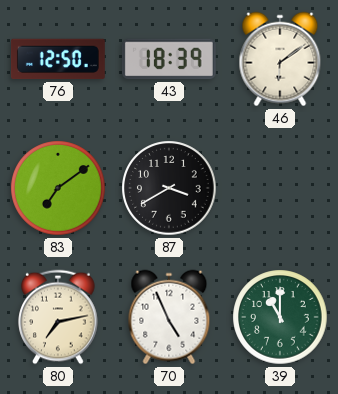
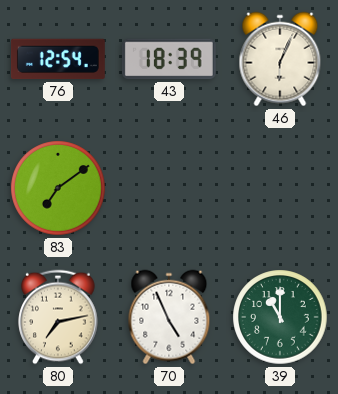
76: 12:50 -> 12:54 (58, 59)
46: 6:09 -> 6:04 (280, 59)
87: 3:40 -> none (169, 188)
